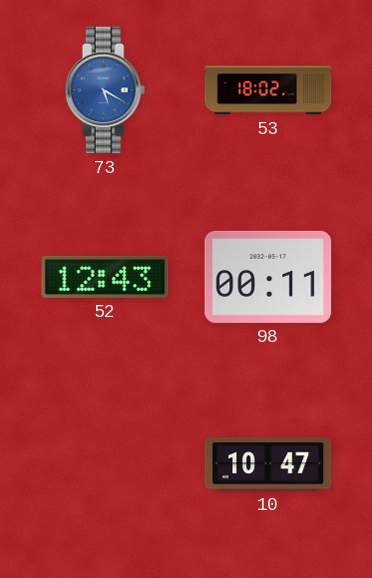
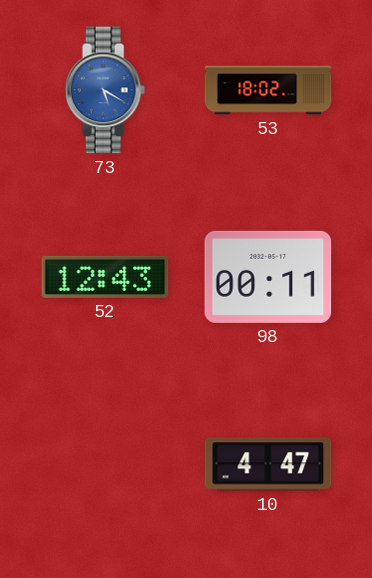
10: 10:47 -> 4:47 (268, 464)
